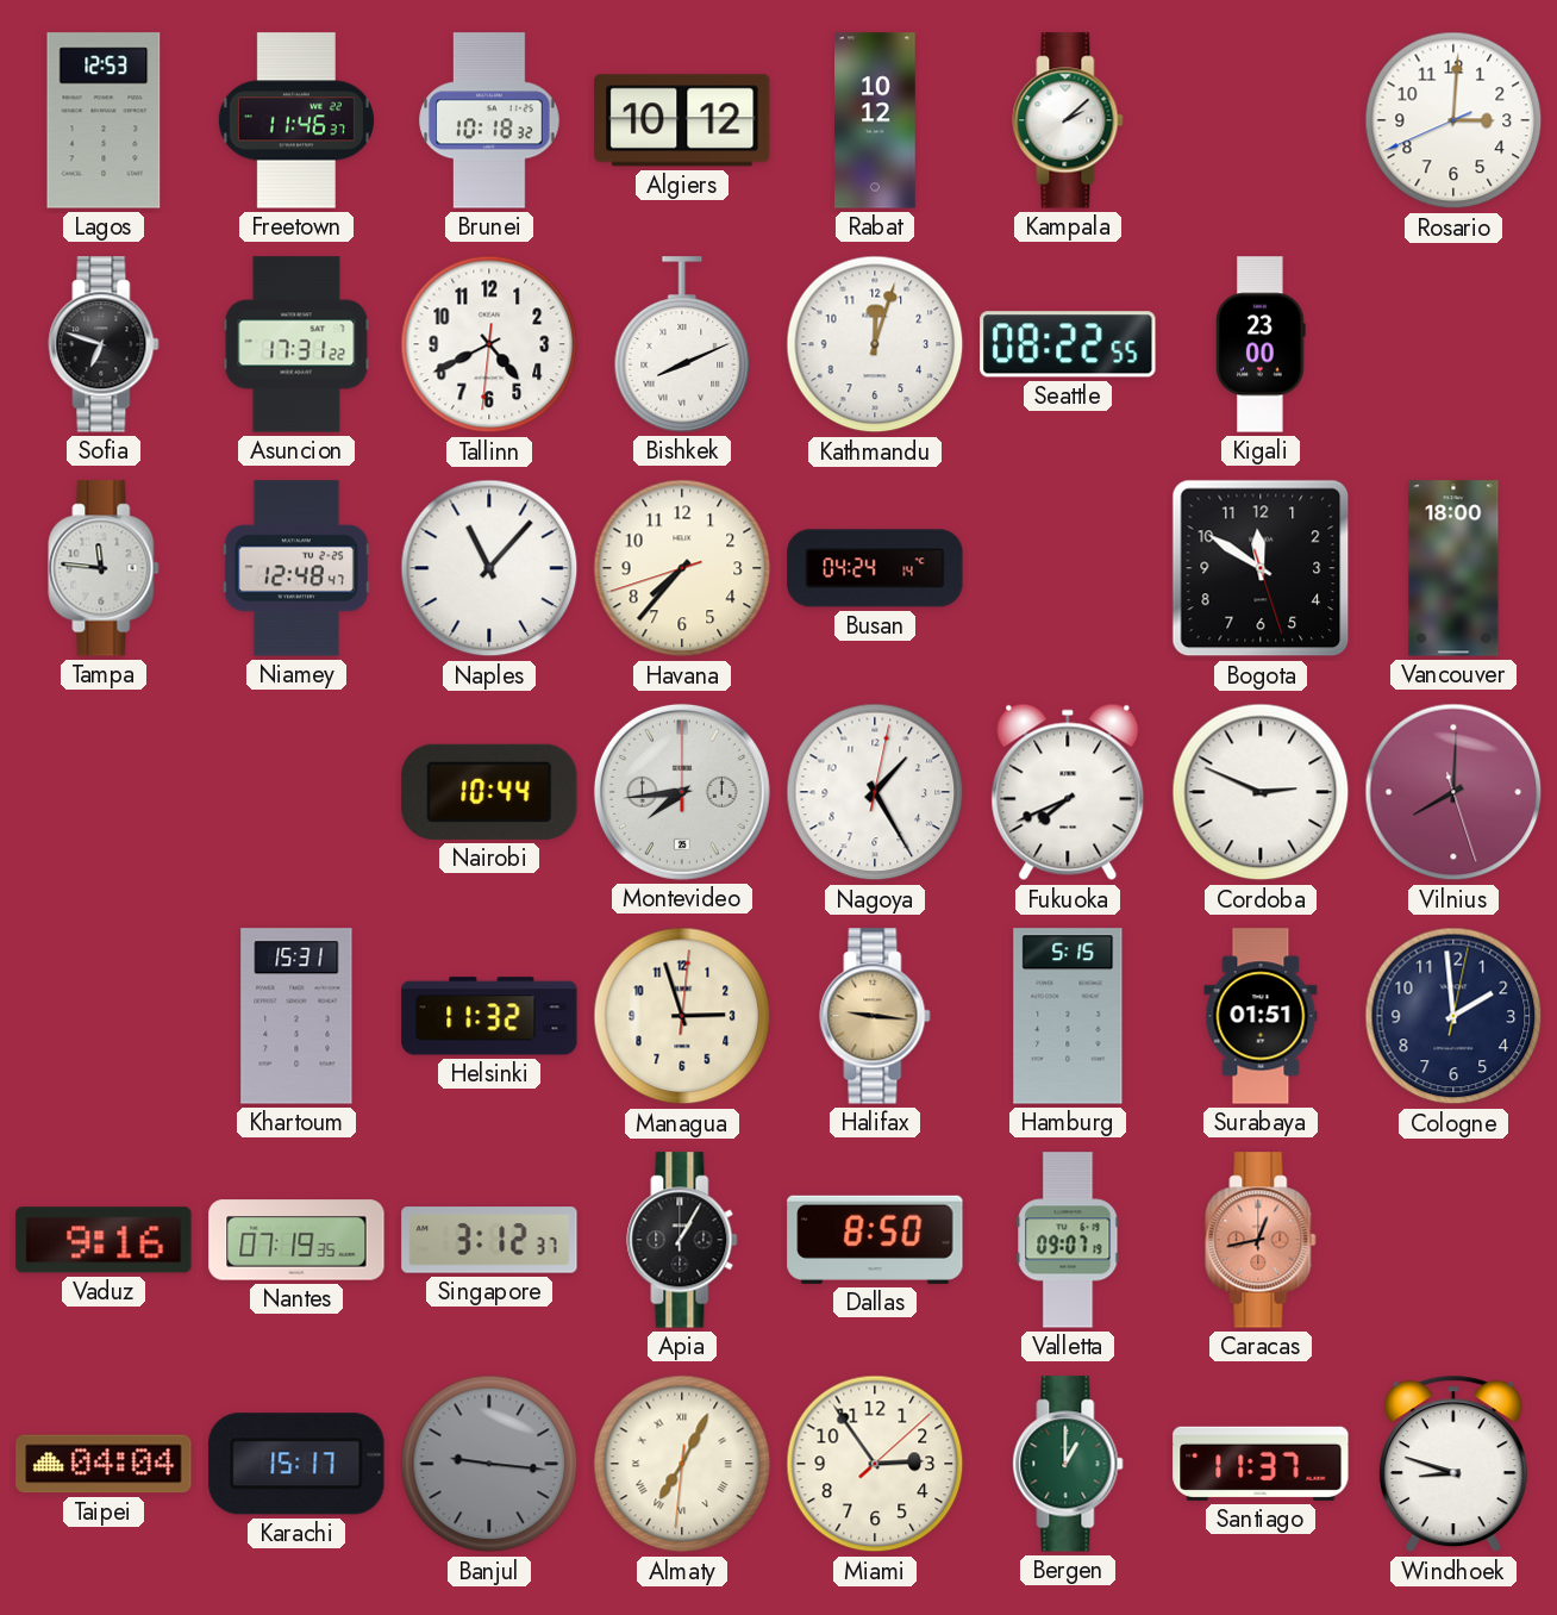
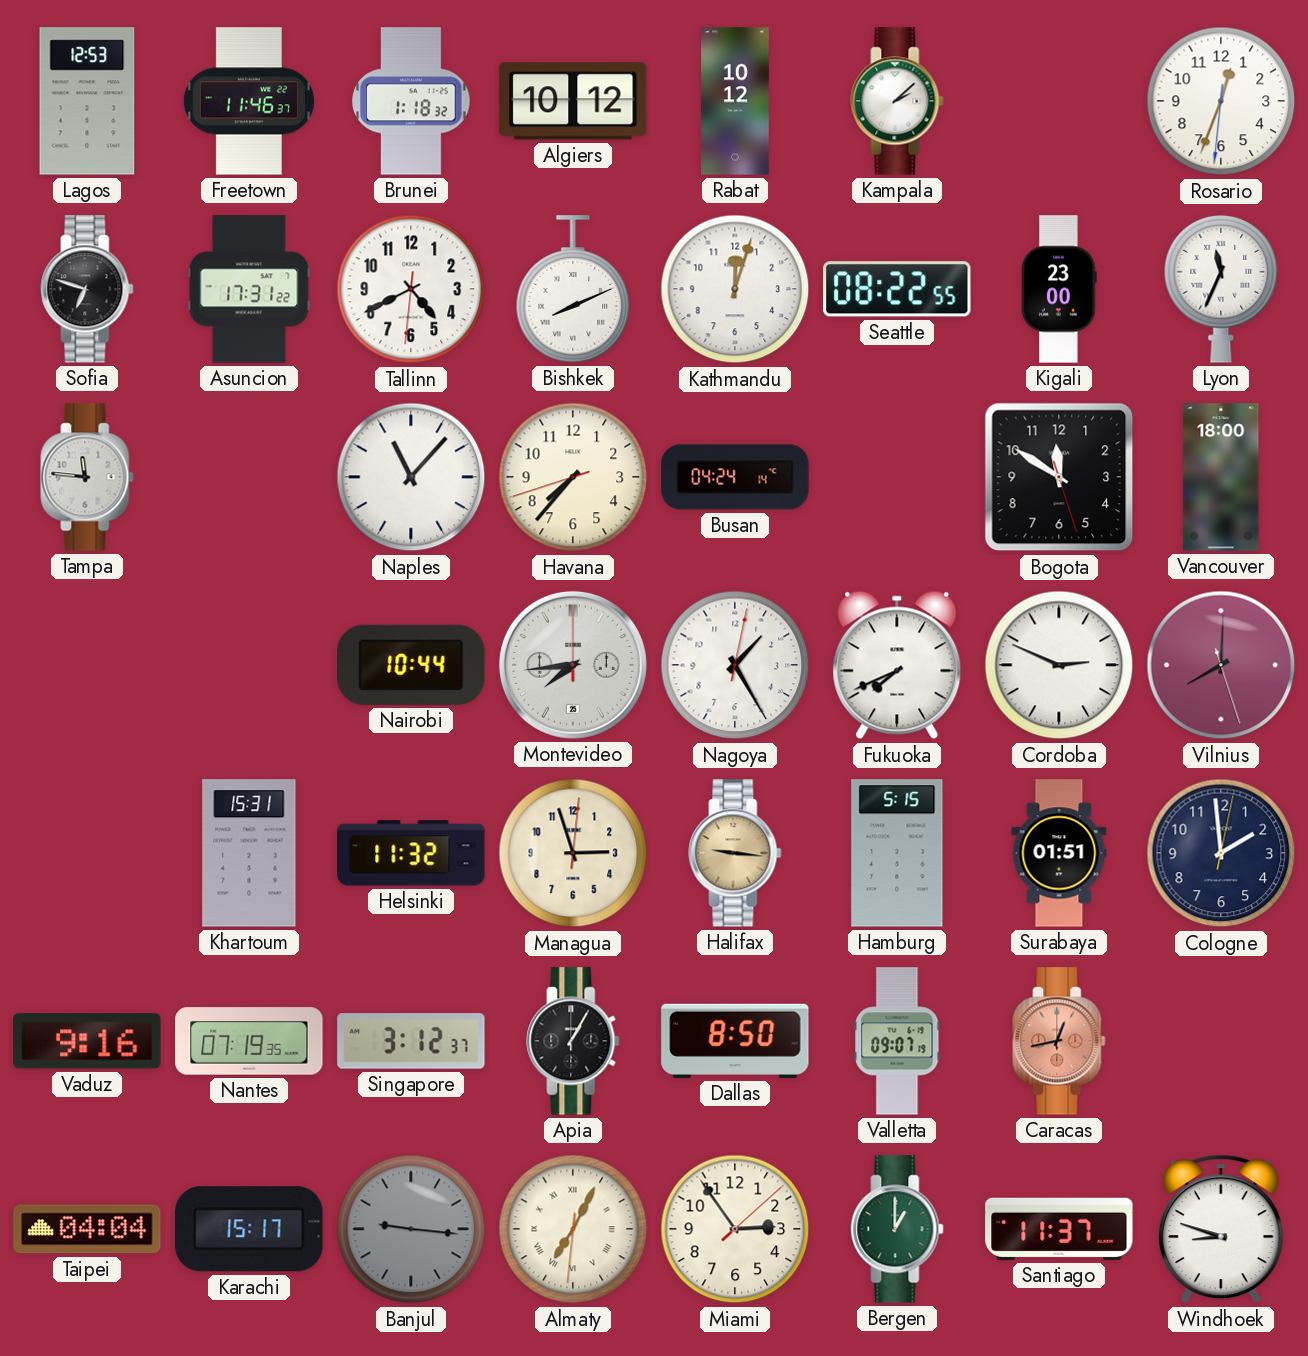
Brunei: 10:18 -> 1:18 (411, 101)
Rosario: 3:00 -> 12:33 (1221, 101)
Lyon: none -> 11:34 (1221, 289)
Niamey: 12:48 -> none (296, 568)
